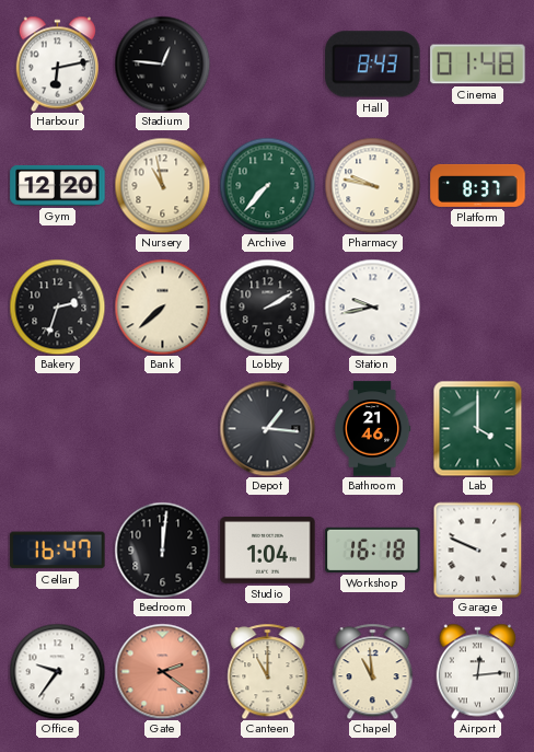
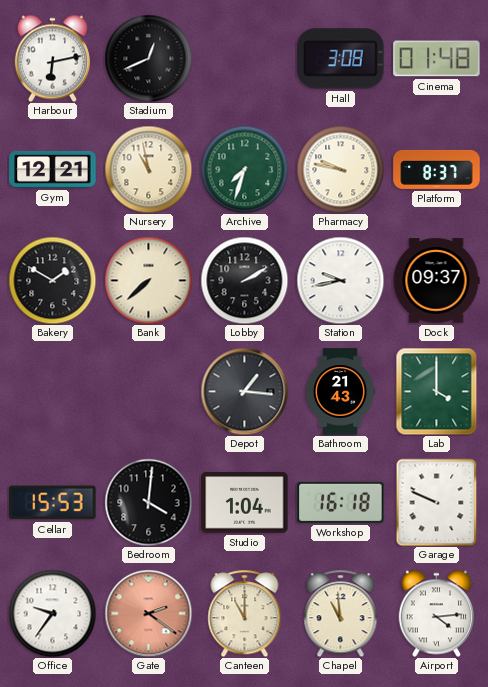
Stadium: 12:46 -> 12:41 (148, 58)
Hall: 8:43 -> 3:08 (341, 59)
Gym: 12:20 -> 12:21 (53, 169)
Archive: 7:37 -> 7:33 (244, 169)
Bakery: 2:33 -> 1:50 (52, 280)
Dock: none -> 09:37 (436, 281)
Bathroom: 21:46 -> 21:43 (340, 392)
Cellar: 16:47 -> 15:53 (53, 503)
Bedroom: 12:01 -> 4:01 (148, 502)
Airport: 12:14 -> 4:14 (436, 613)
